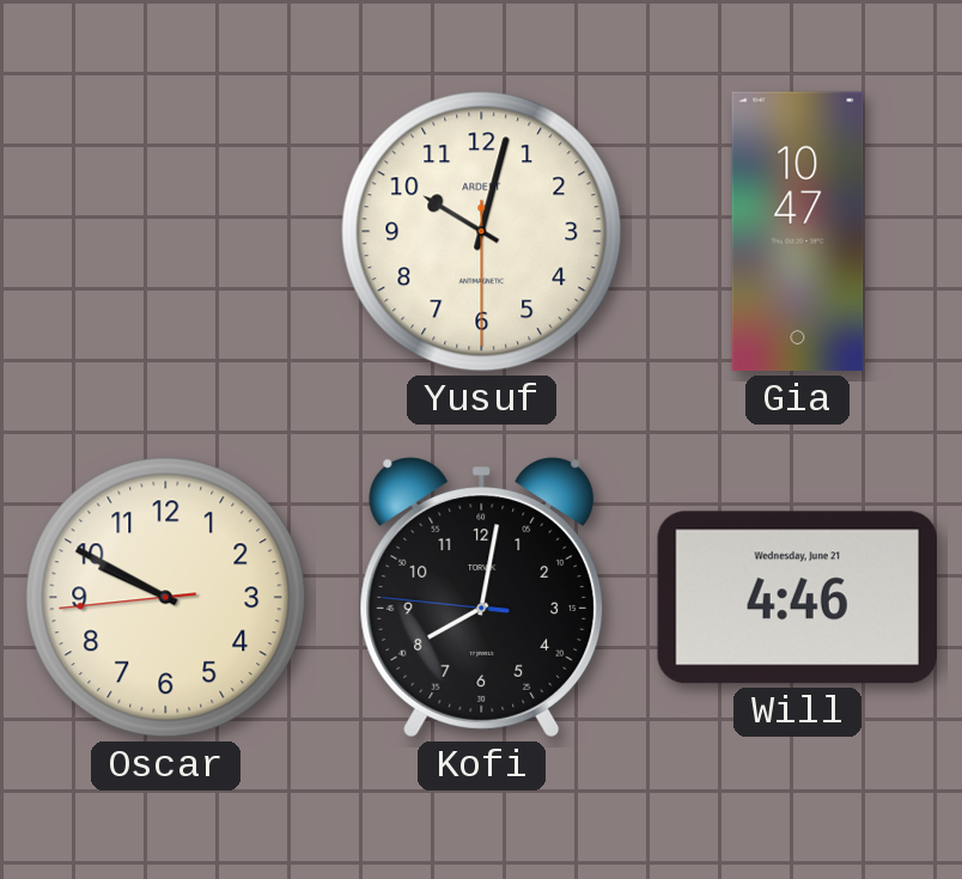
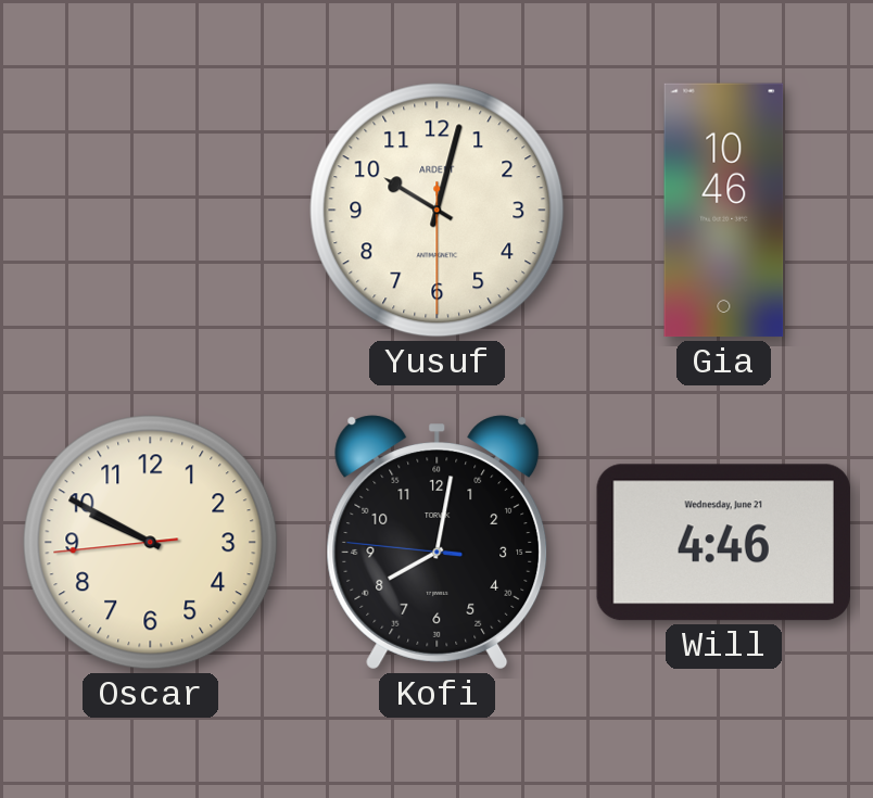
Gia: 10:47 -> 10:46 (724, 211)
